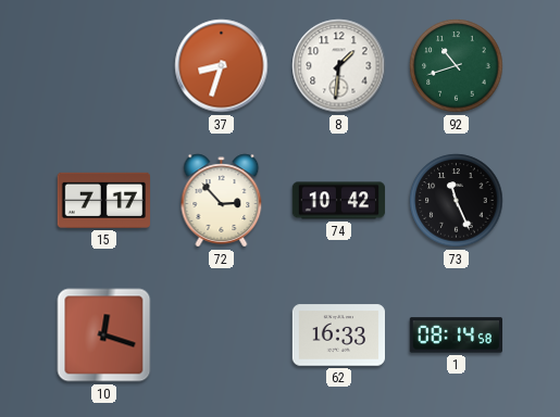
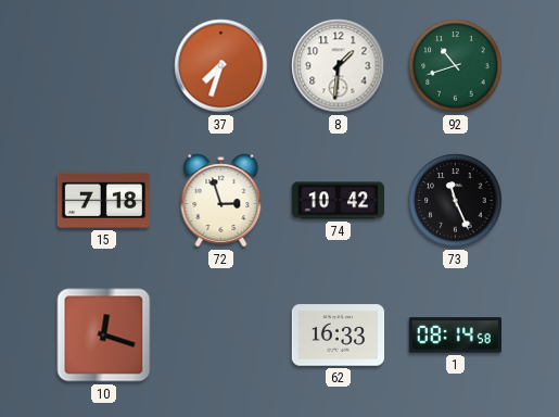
37: 8:33 -> 7:33 (221, 66)
15: 7:17 -> 7:18 (103, 200)
72: 2:53 -> 2:57 (221, 201)
